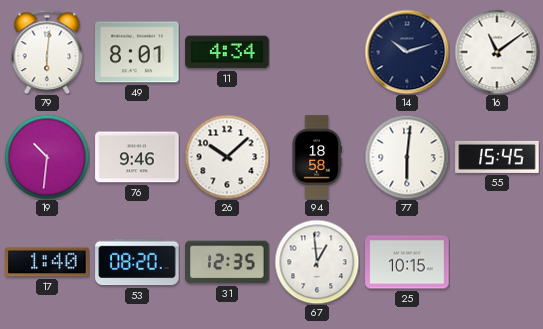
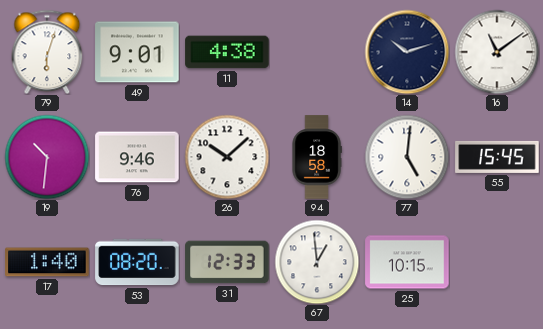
79: 6:01 -> 6:03 (47, 52)
49: 8:01 -> 9:01 (137, 52)
11: 4:34 -> 4:38 (227, 52)
77: 6:01 -> 5:01 (407, 157)
31: 12:35 -> 12:33 (227, 262)
